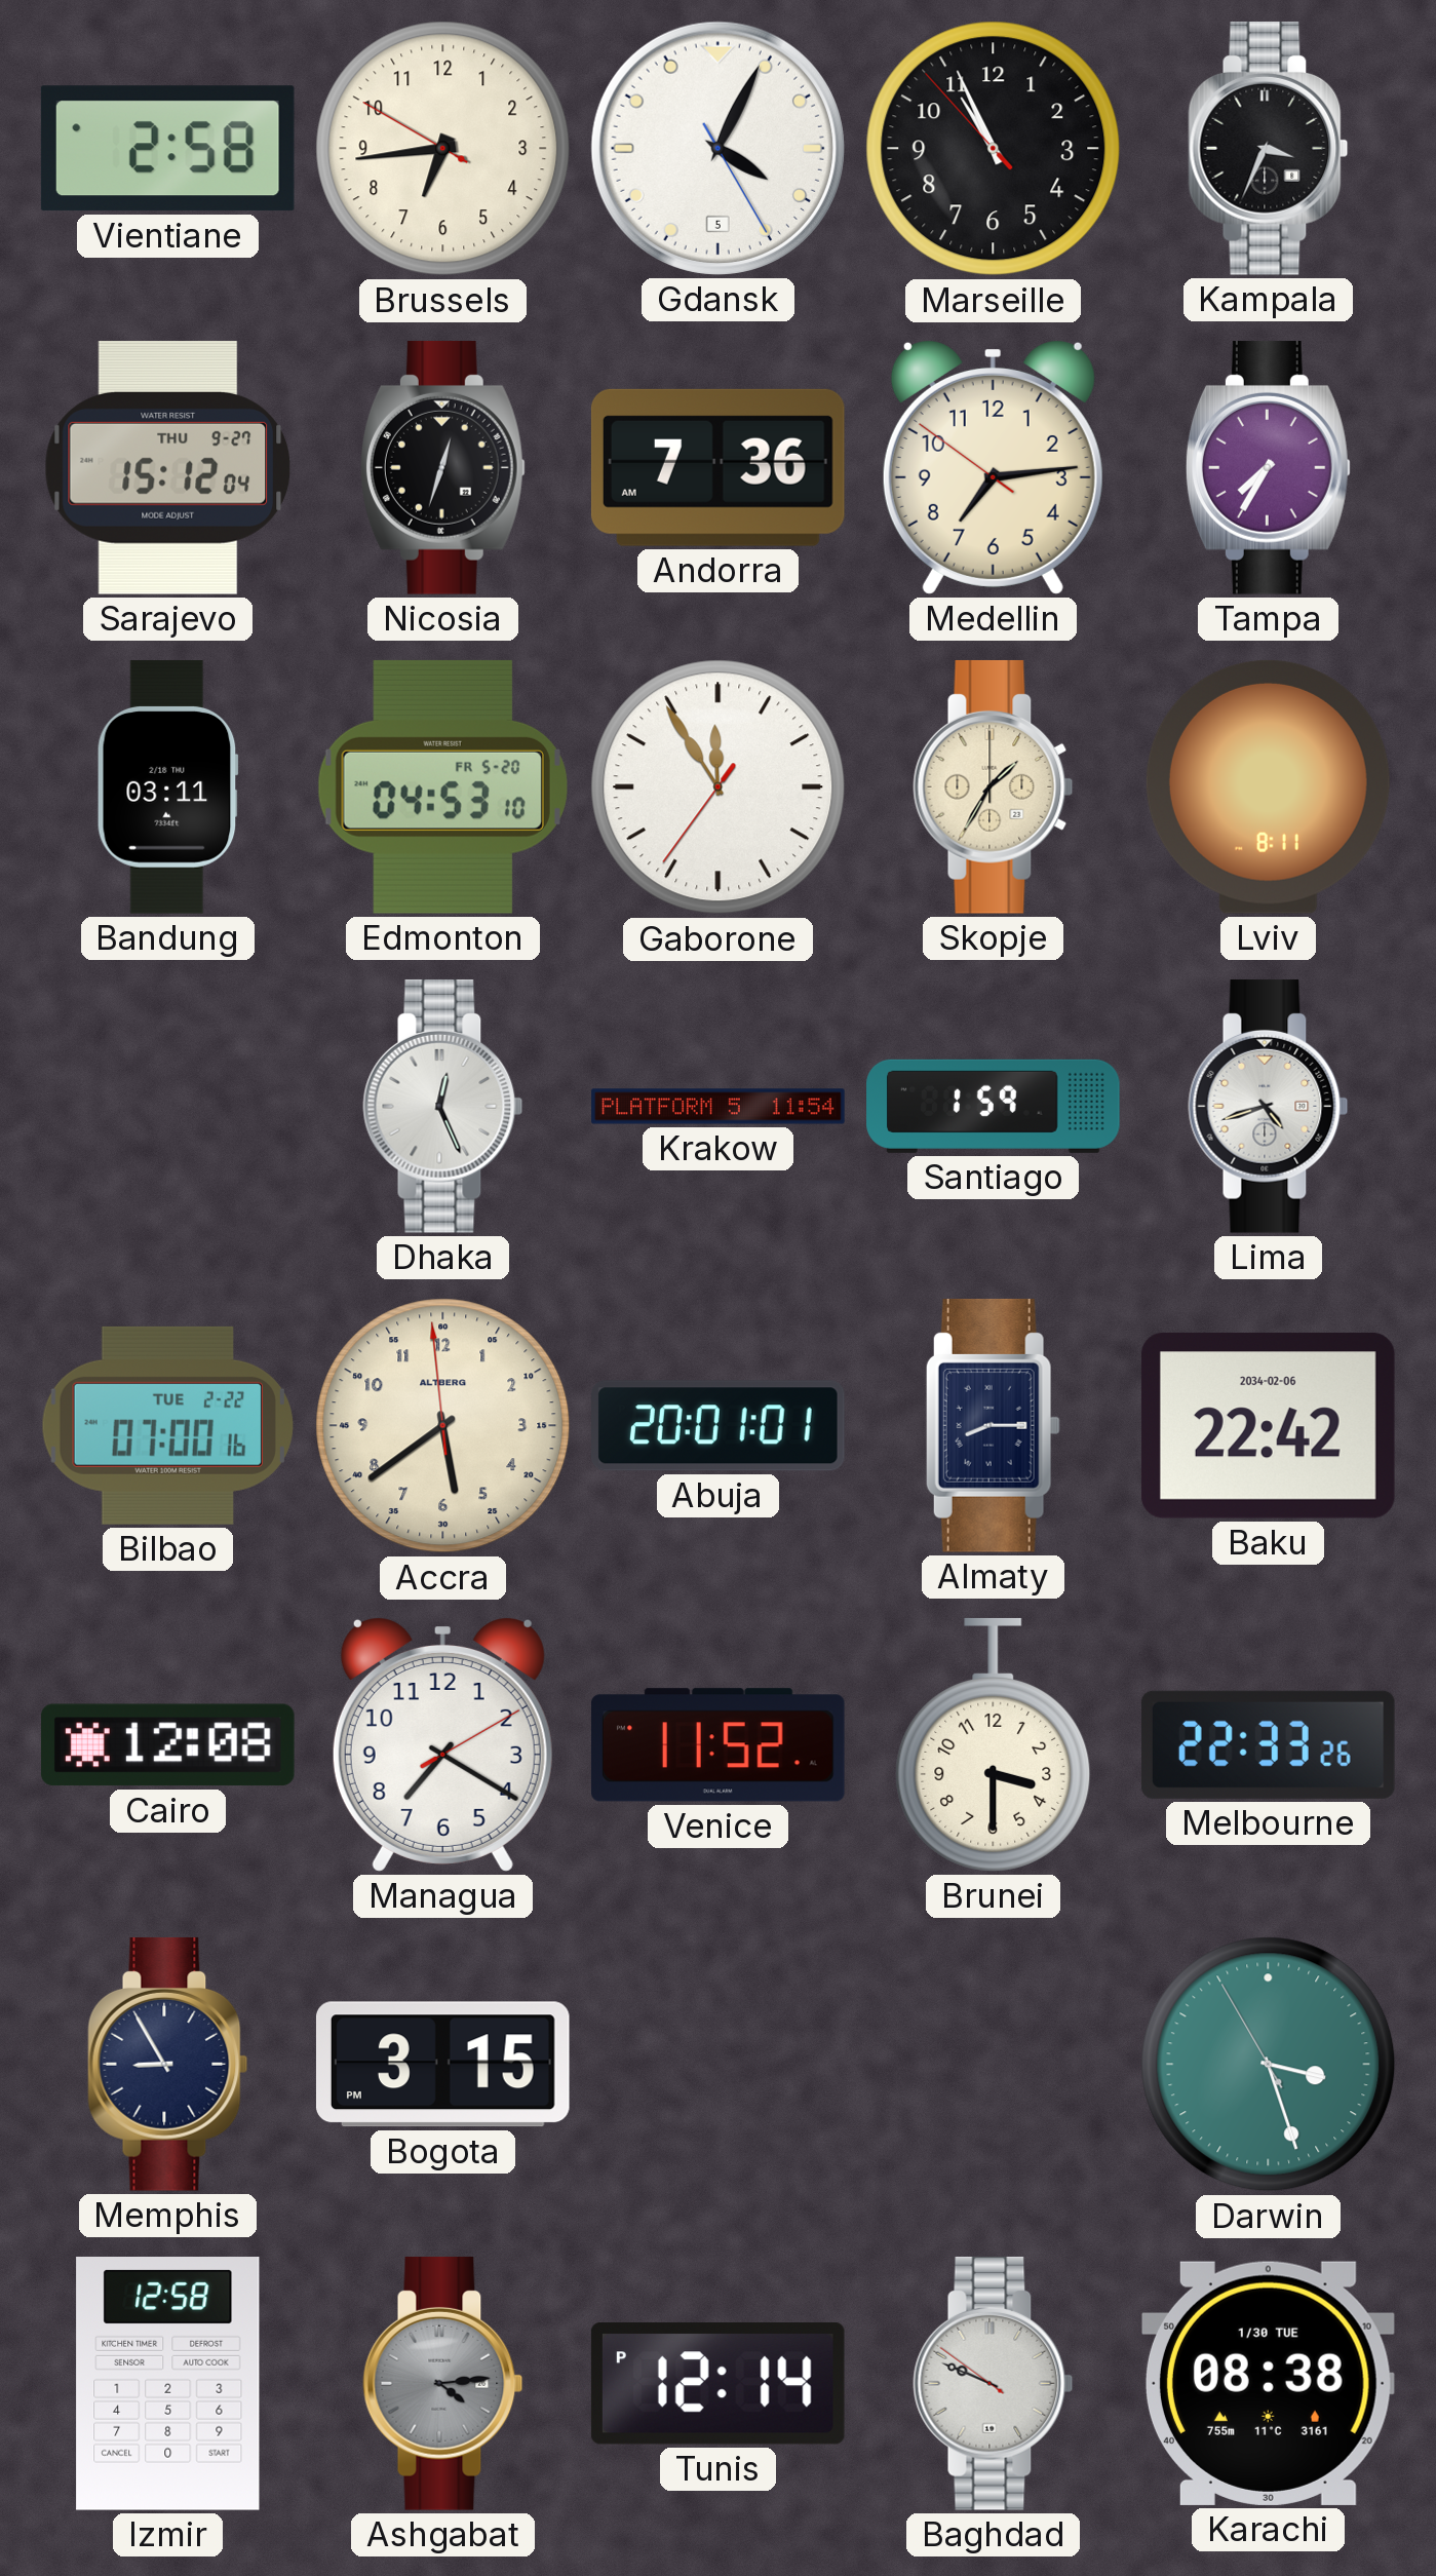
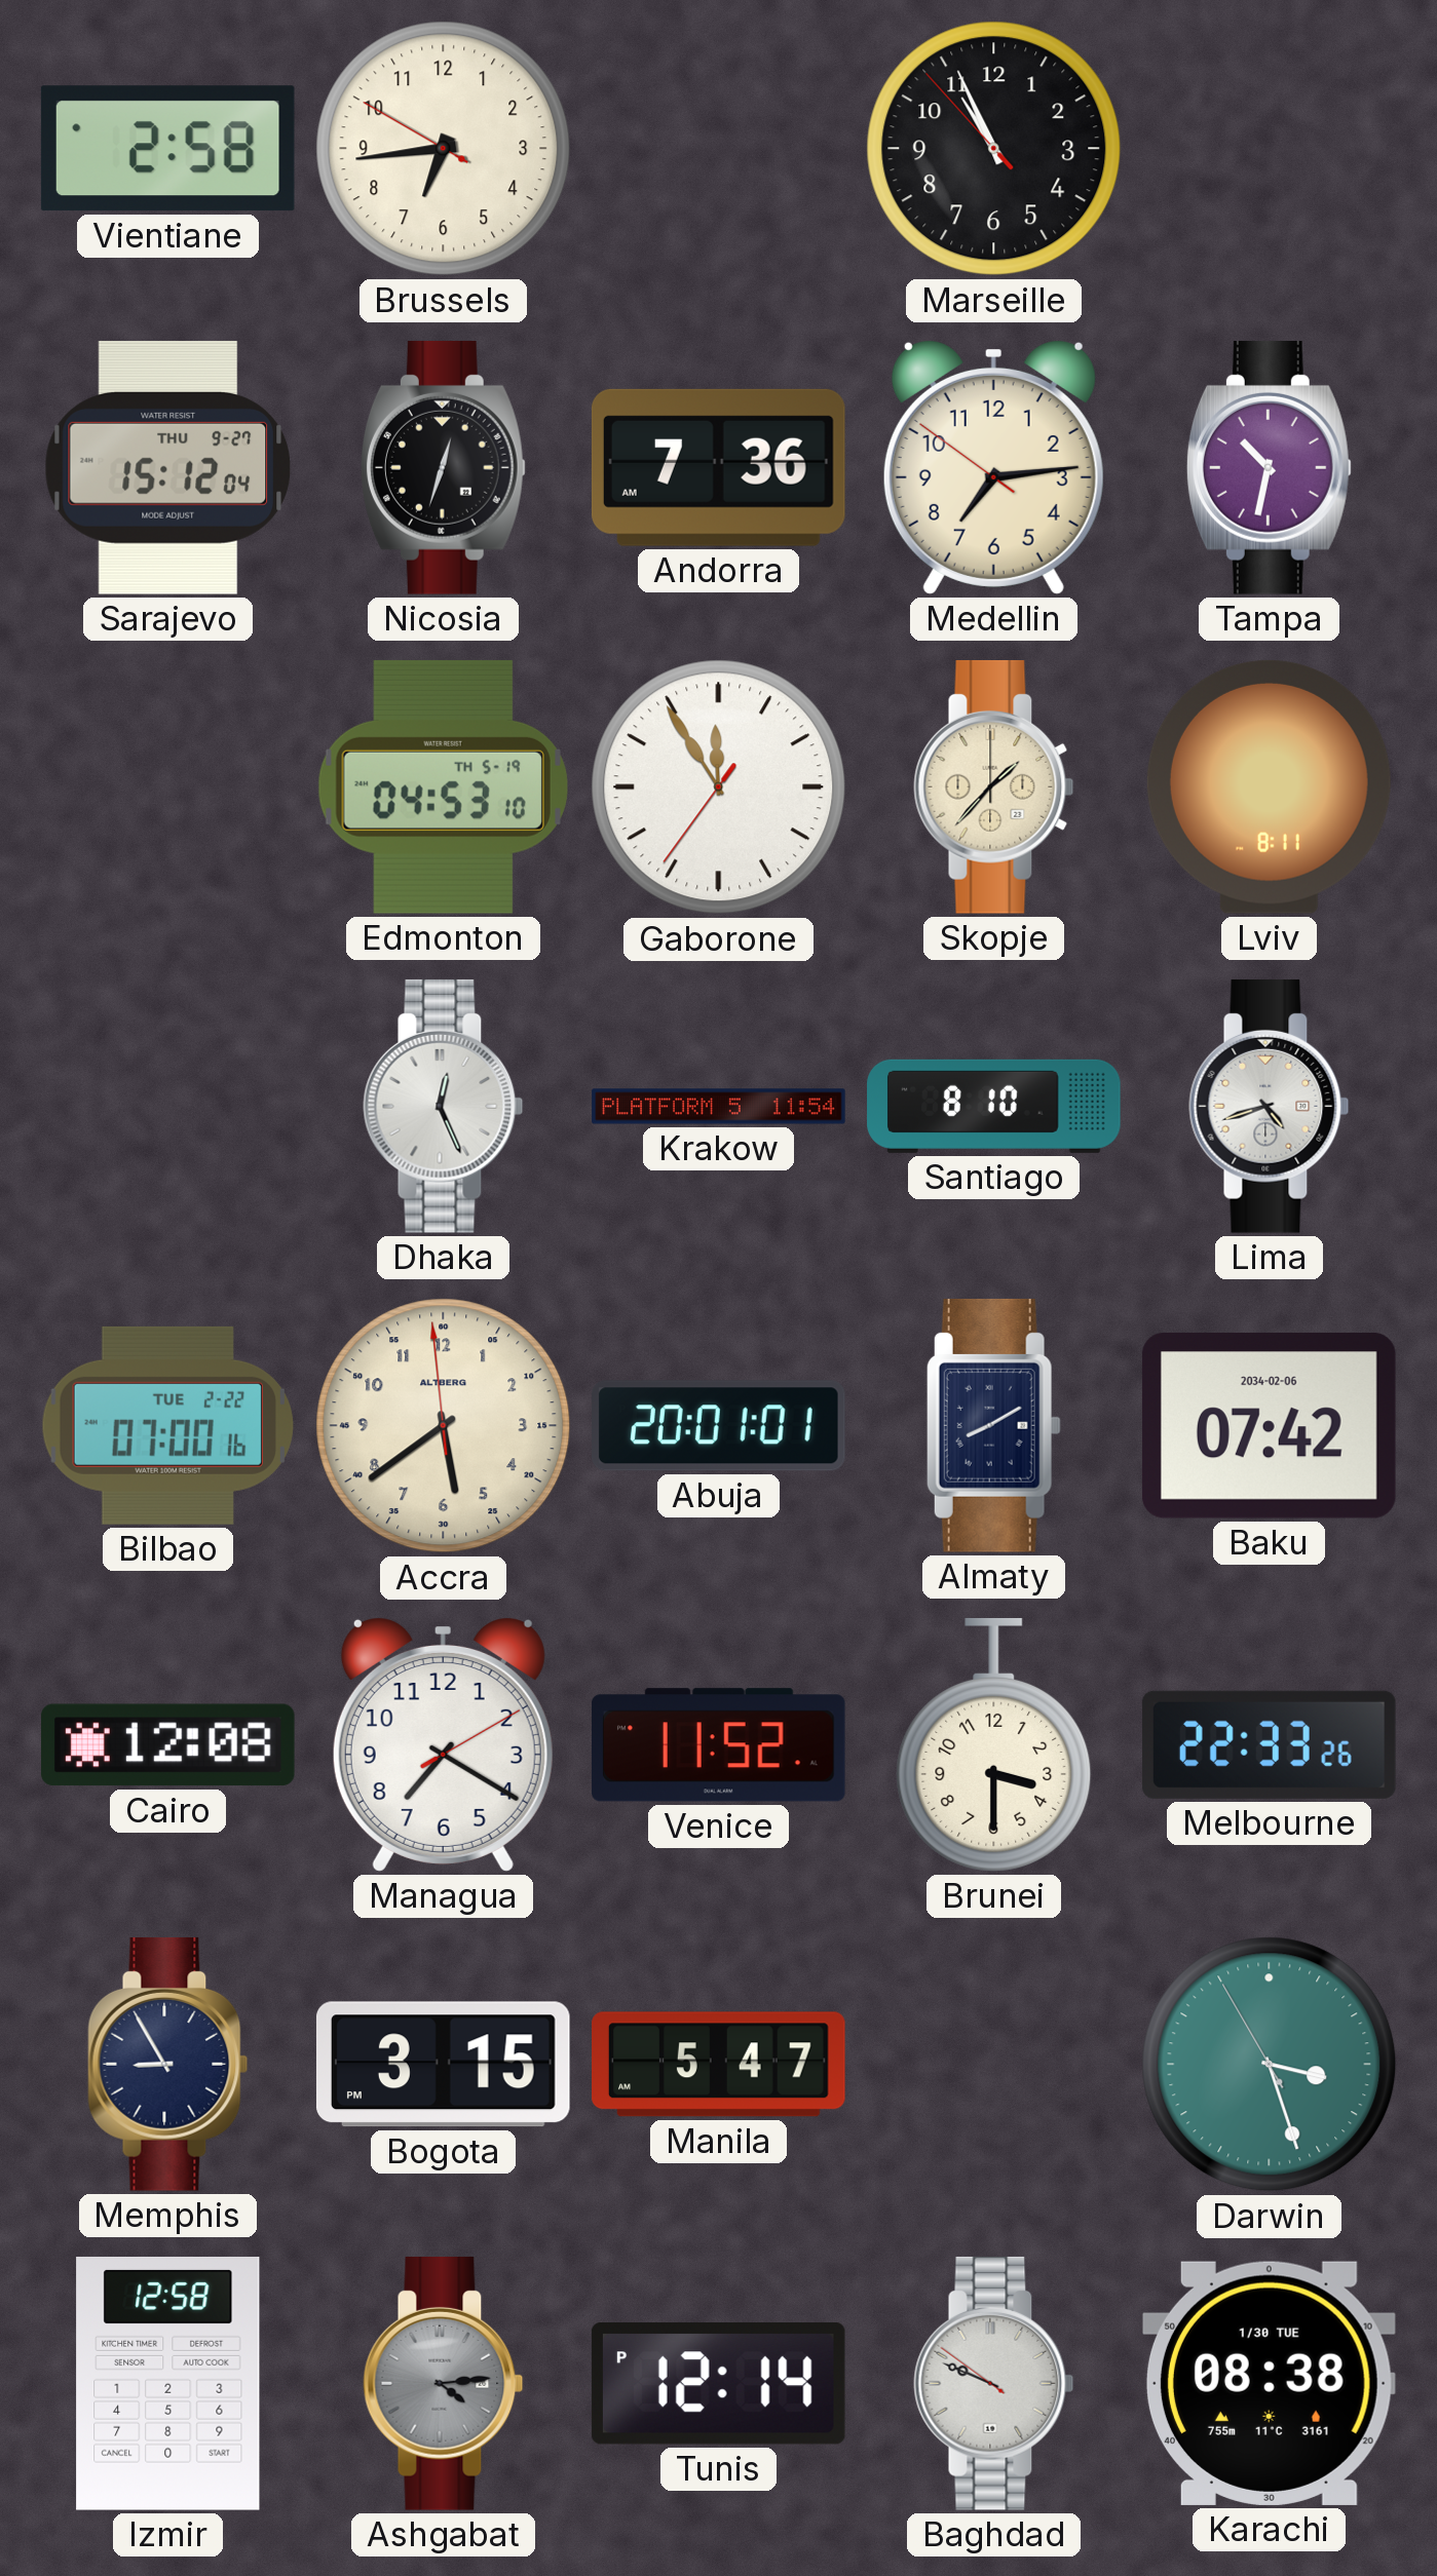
Gdansk: 4:04 -> none (717, 148)
Kampala: 3:34 -> none (1269, 148)
Tampa: 7:35 -> 10:32 (1269, 467)
Bandung: 03:11 -> none (167, 787)
Edmonton date: FR 5-20 -> TH 5-19 (443, 786)
Skopje: 1:35 -> 1:37 (994, 786)
Santiago: 1:59 -> 8:10 (994, 1106)
Almaty: 8:15 -> 8:10 (993, 1425)
Baku: 22:42 -> 07:42 (1269, 1425)
Manila: none -> 5:47 (719, 2065)
